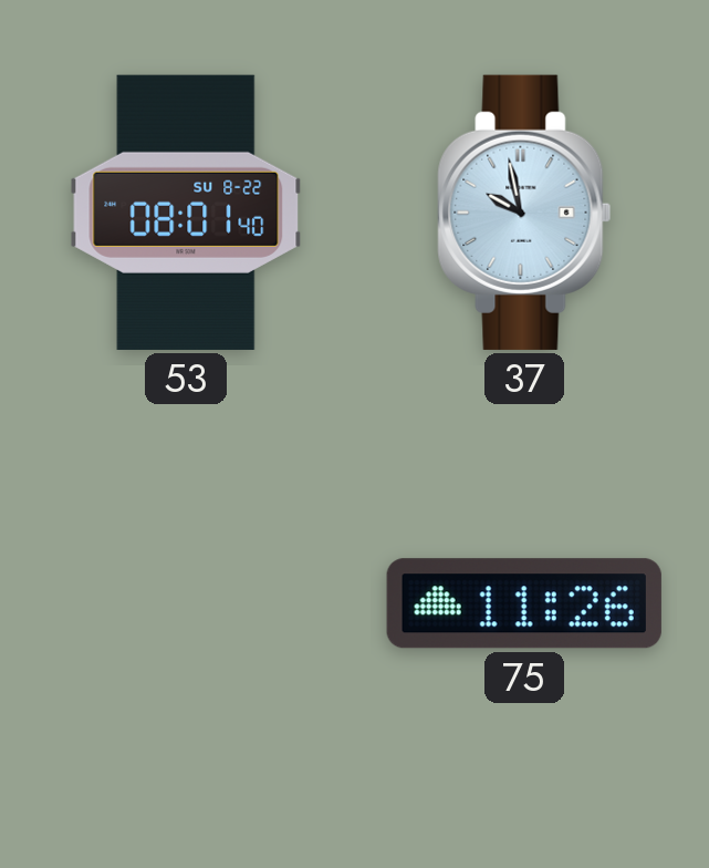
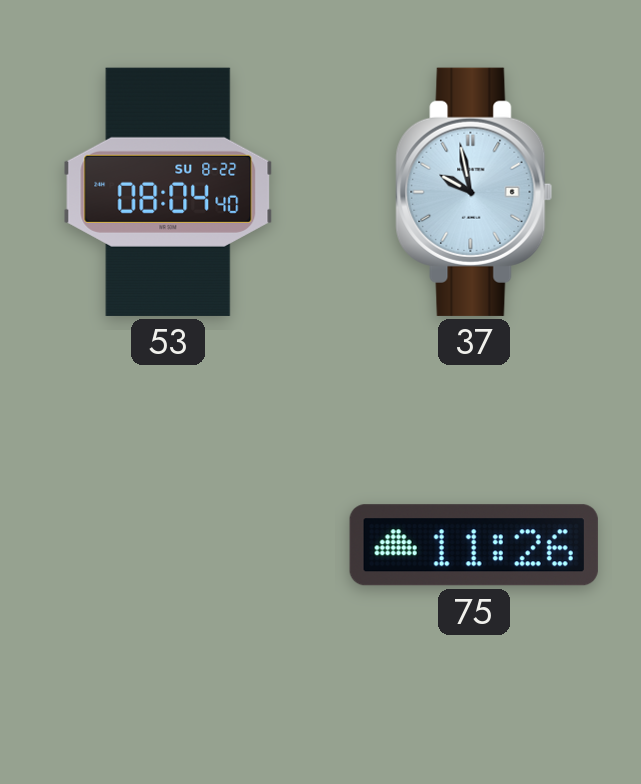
53: 08:01 -> 08:04 (168, 192)
